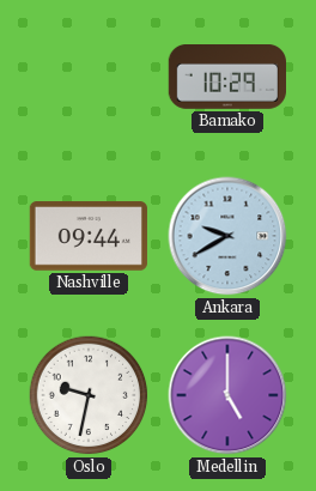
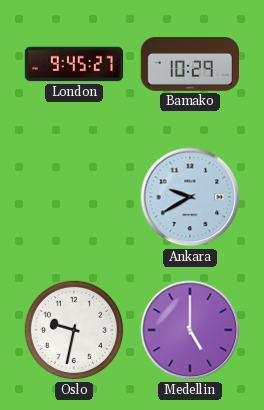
London: none -> 9:45 (74, 64)
Nashville: 09:44 -> none (89, 236)
